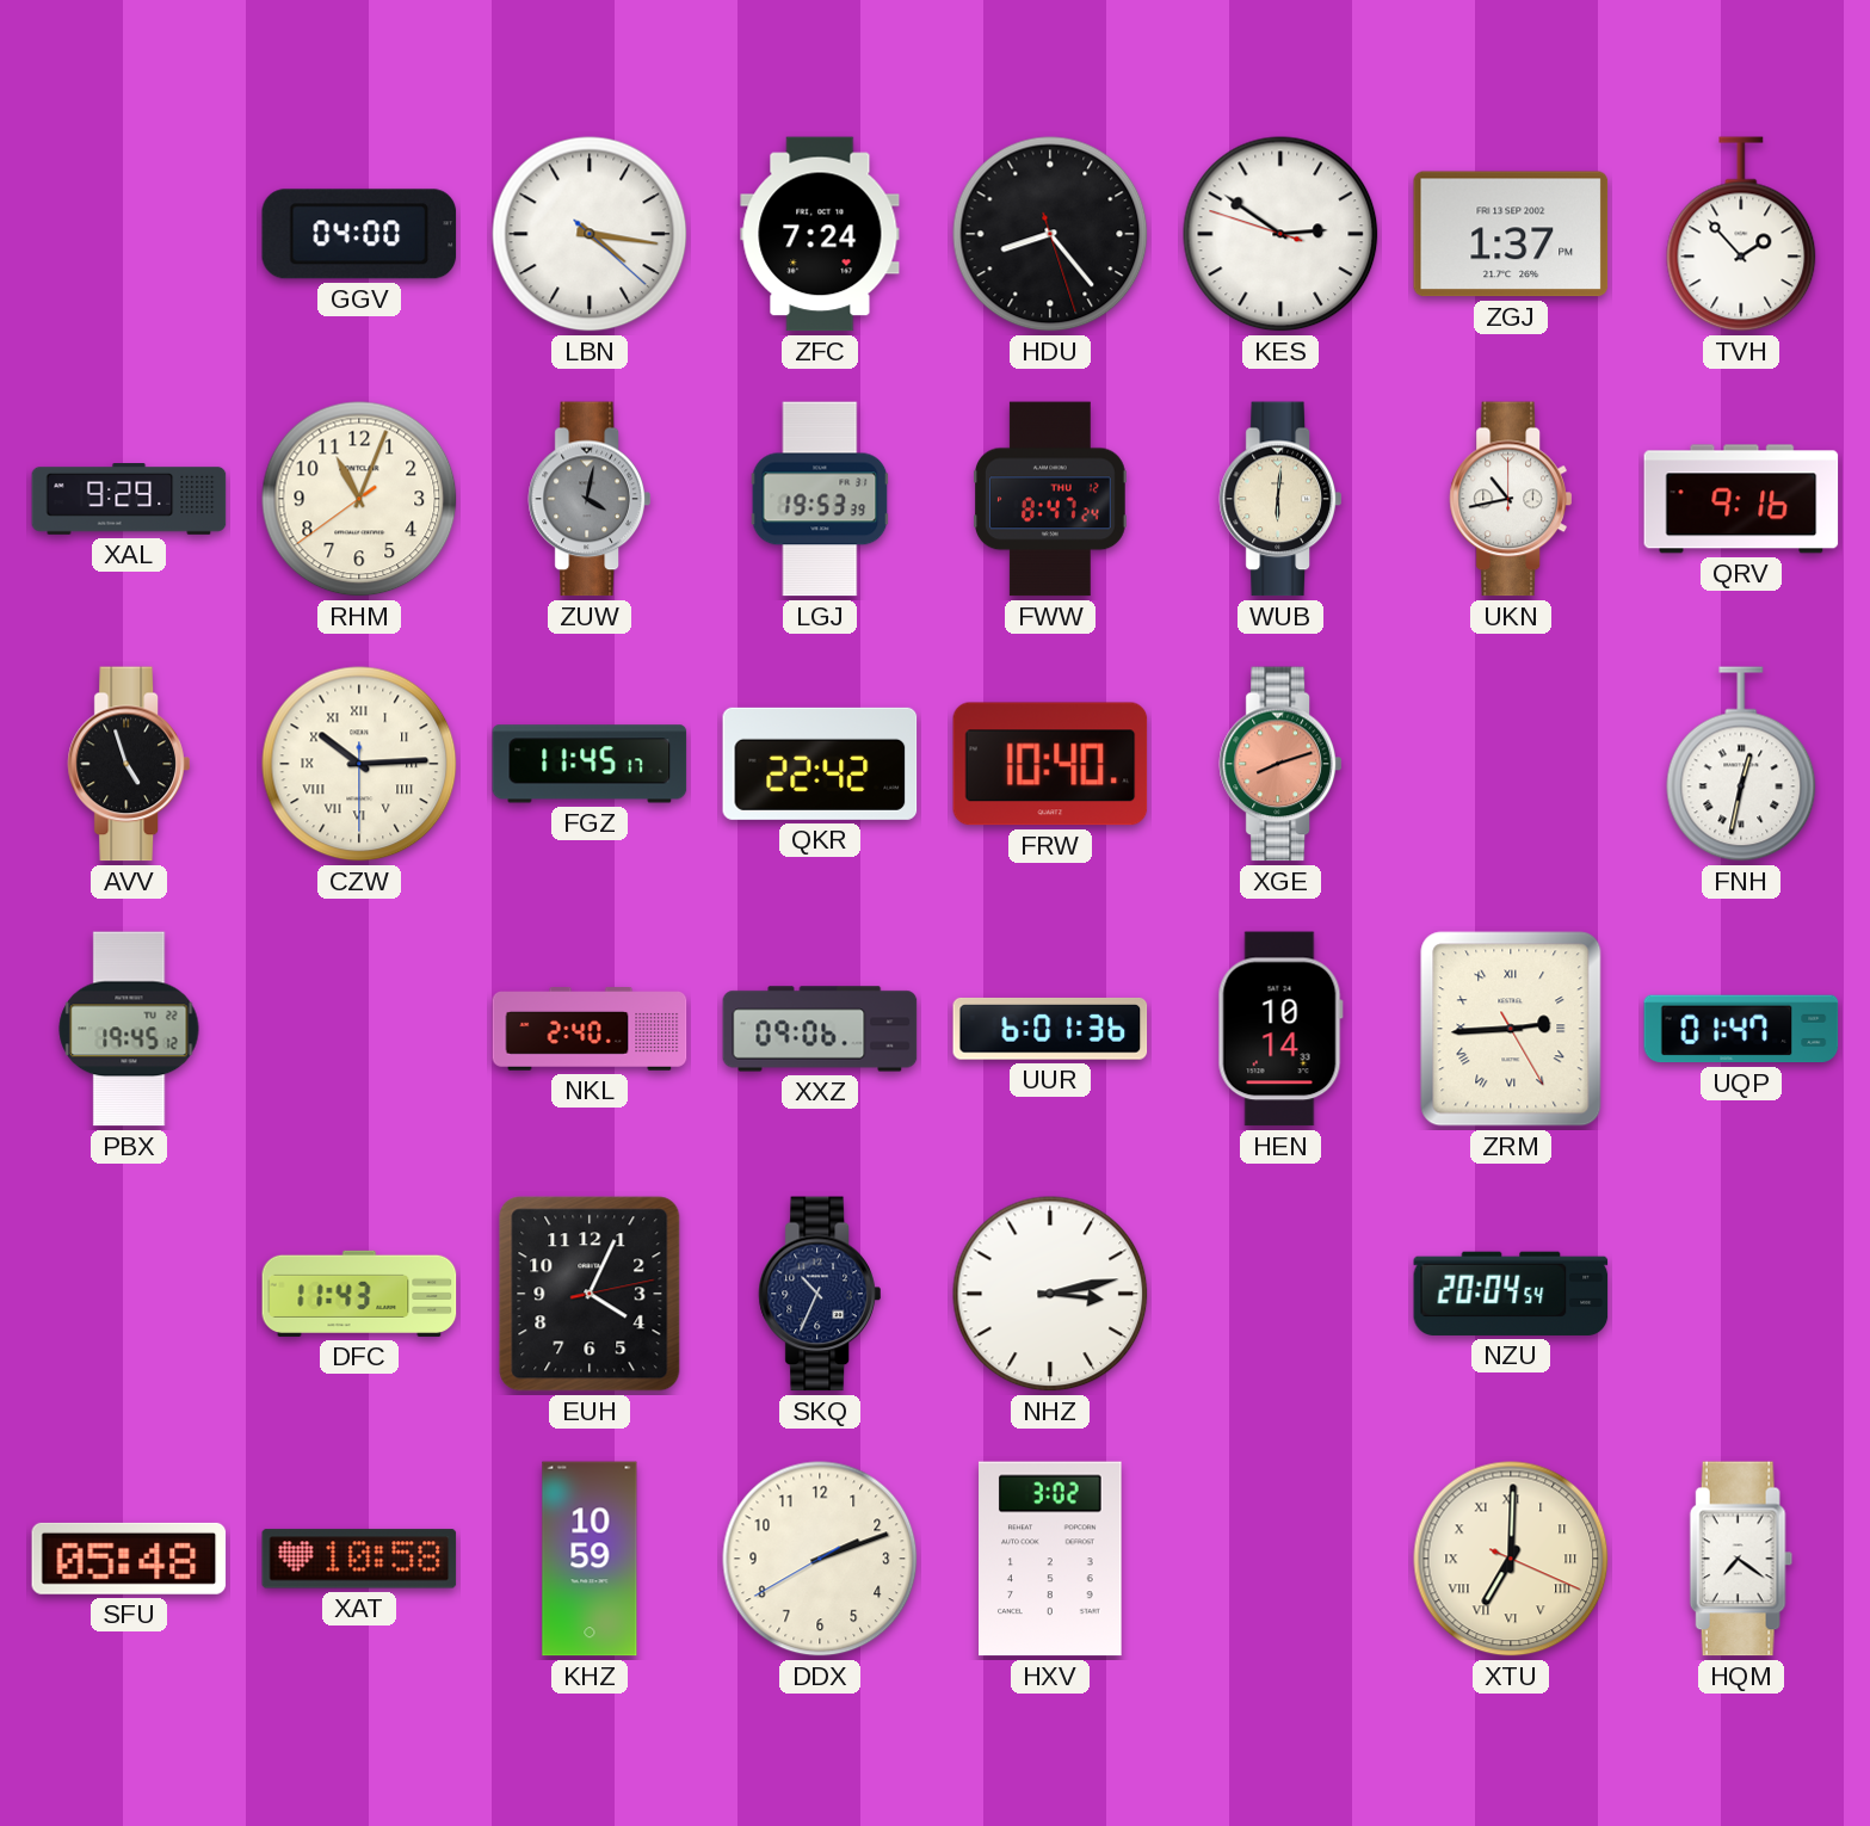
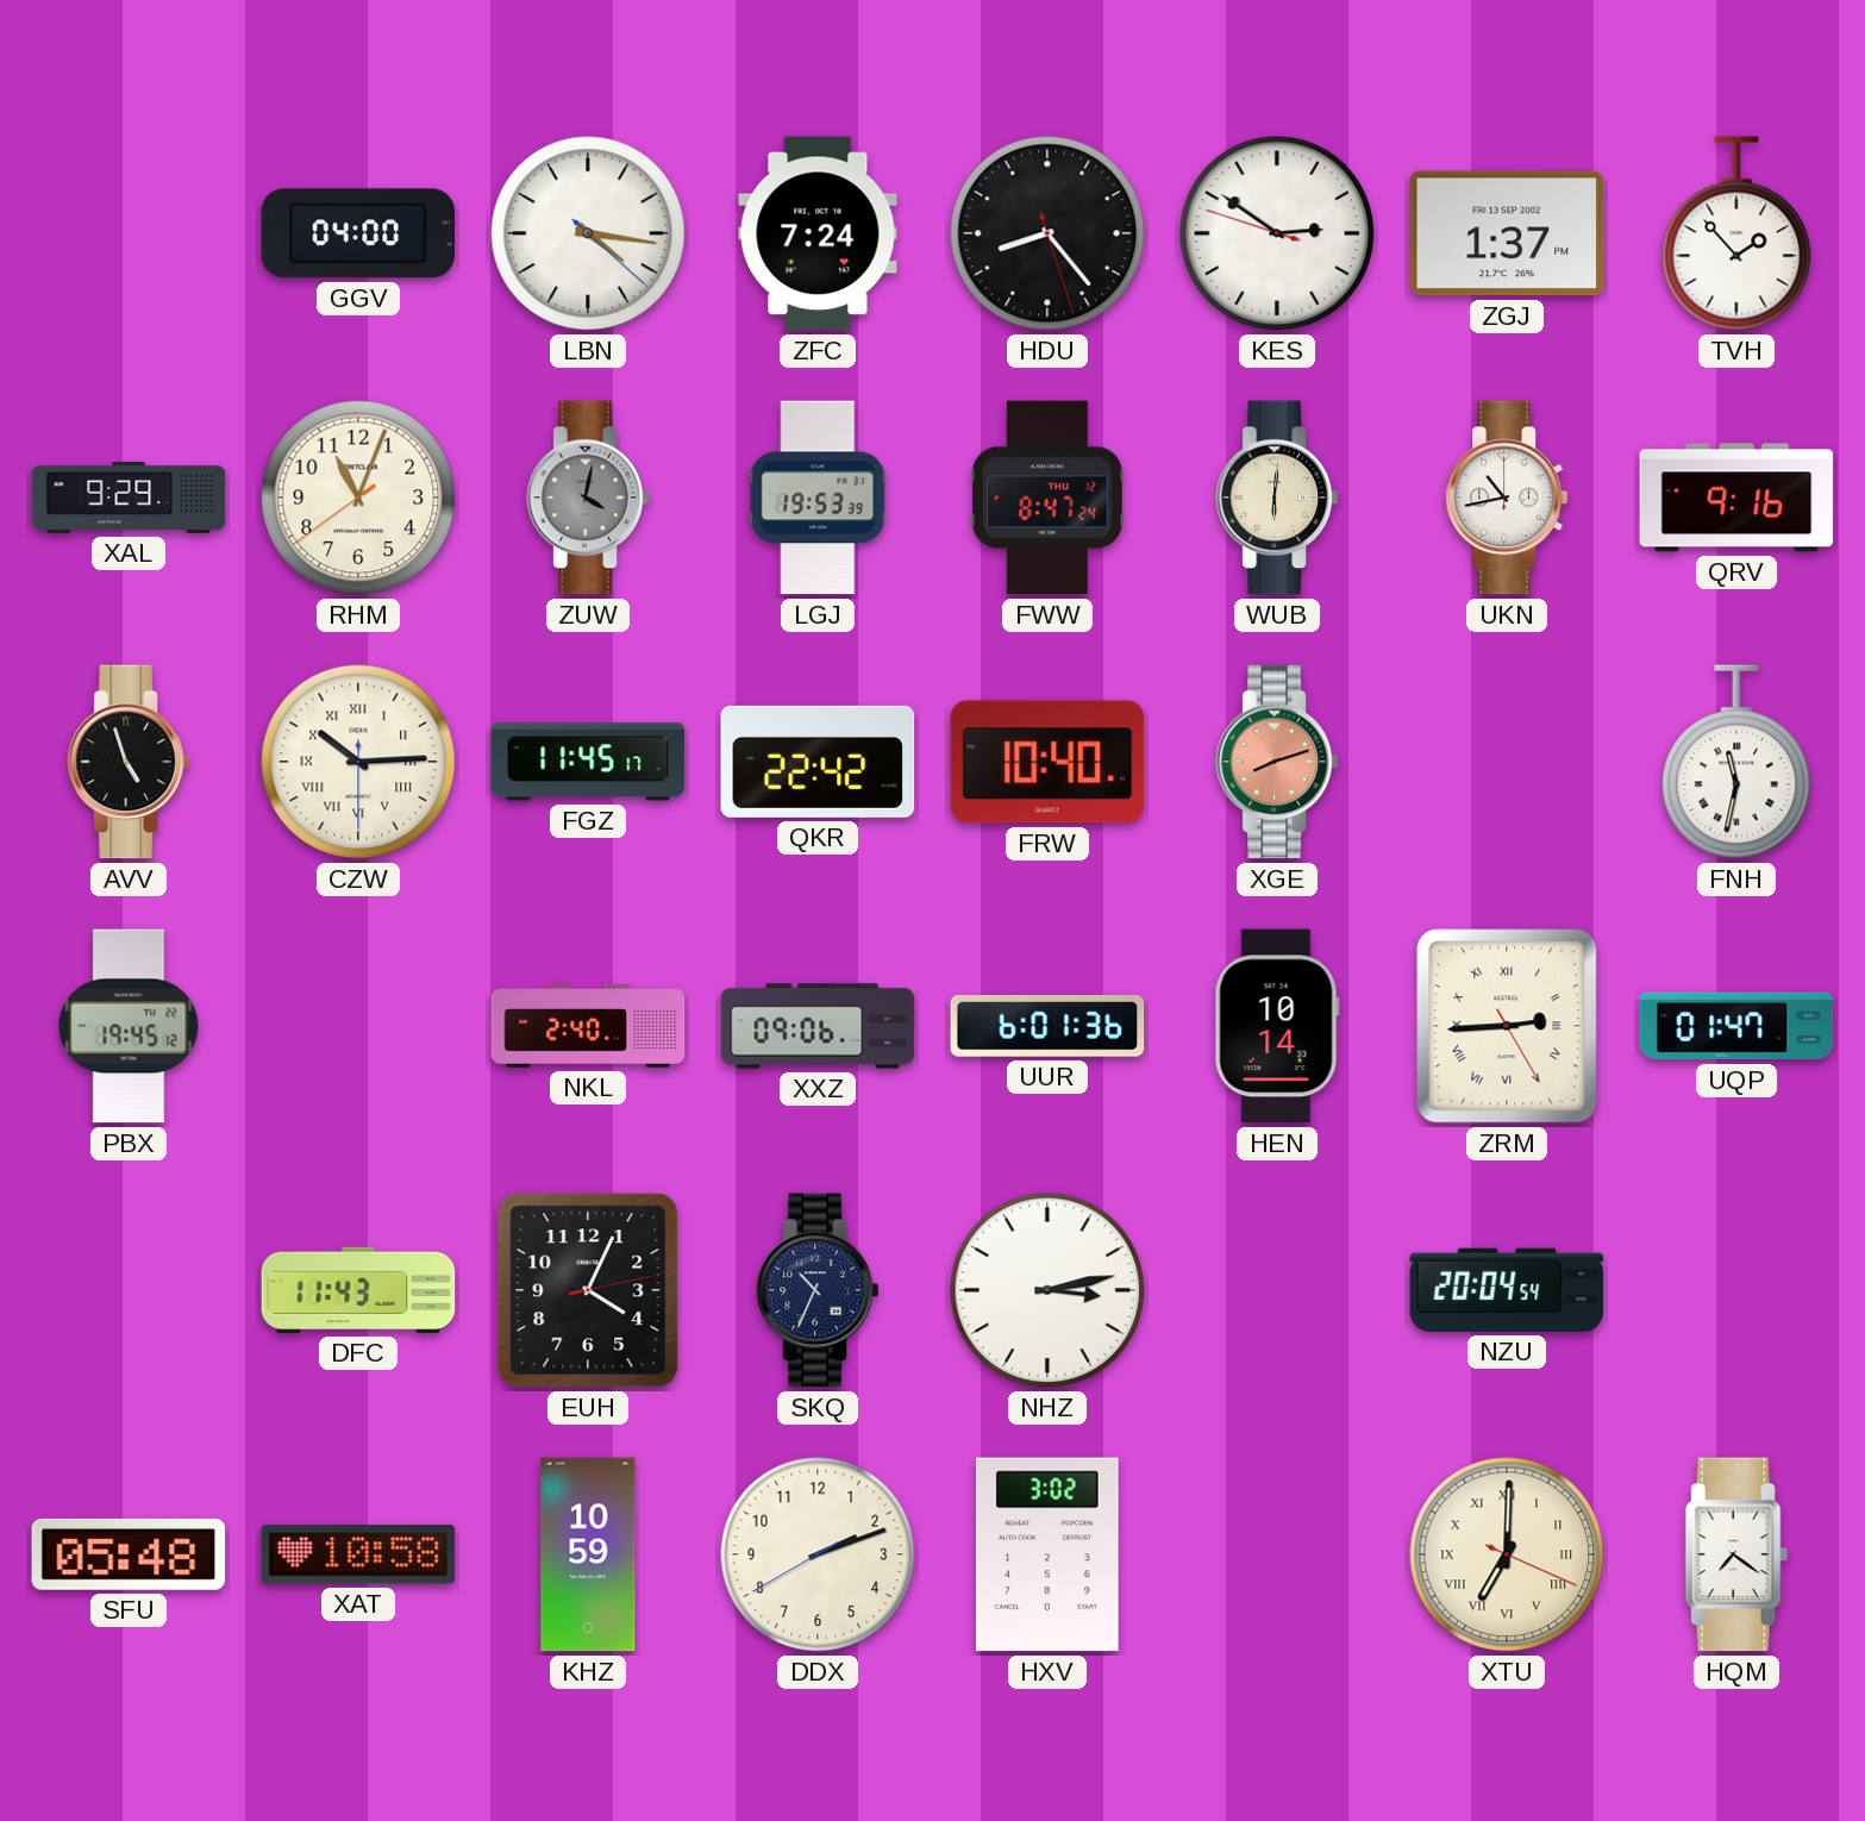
FNH: 12:32 -> 11:32 (1736, 762)
